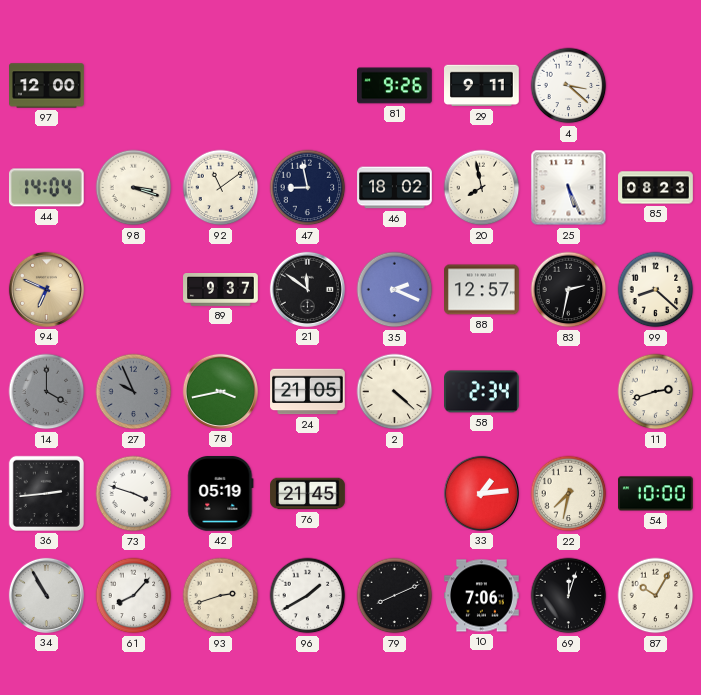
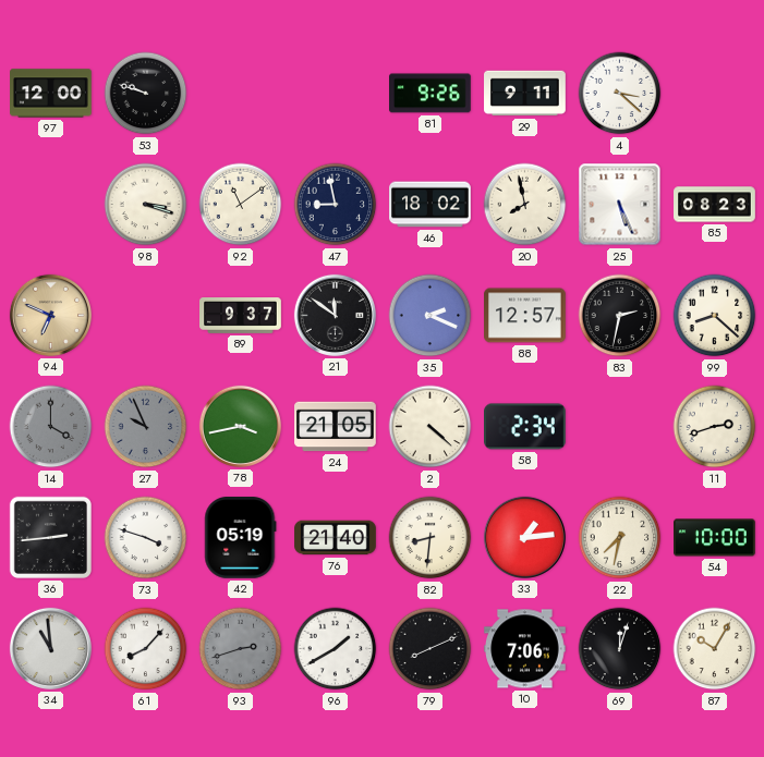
53: none -> 9:48 (146, 94)
44: 14:04 -> none (46, 188)
76: 21:45 -> 21:40 (336, 538)
82: none -> 8:31 (430, 538)
34: 10:55 -> 10:59 (50, 648)
93 dial: cream -> grey (241, 649)
